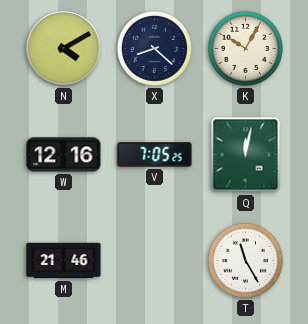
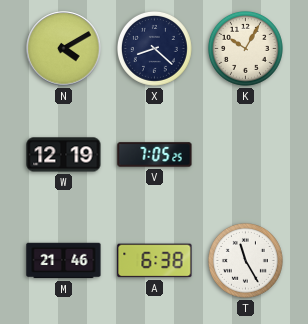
W: 12:16 -> 12:19 (64, 155)
Q: 12:02 -> none (246, 155)
A: none -> 6:38 (155, 261)
